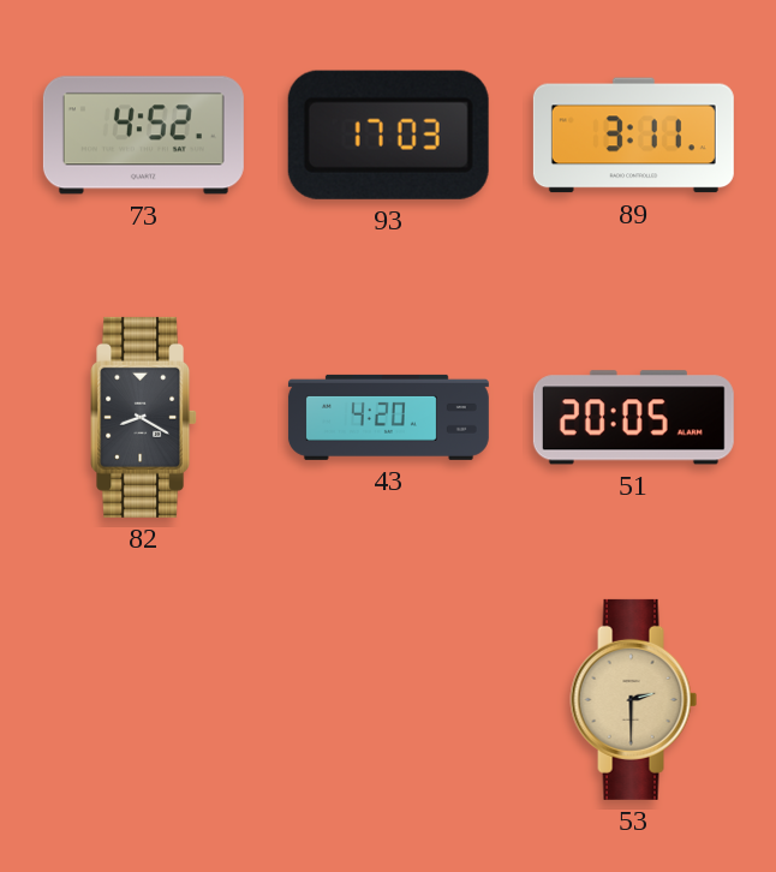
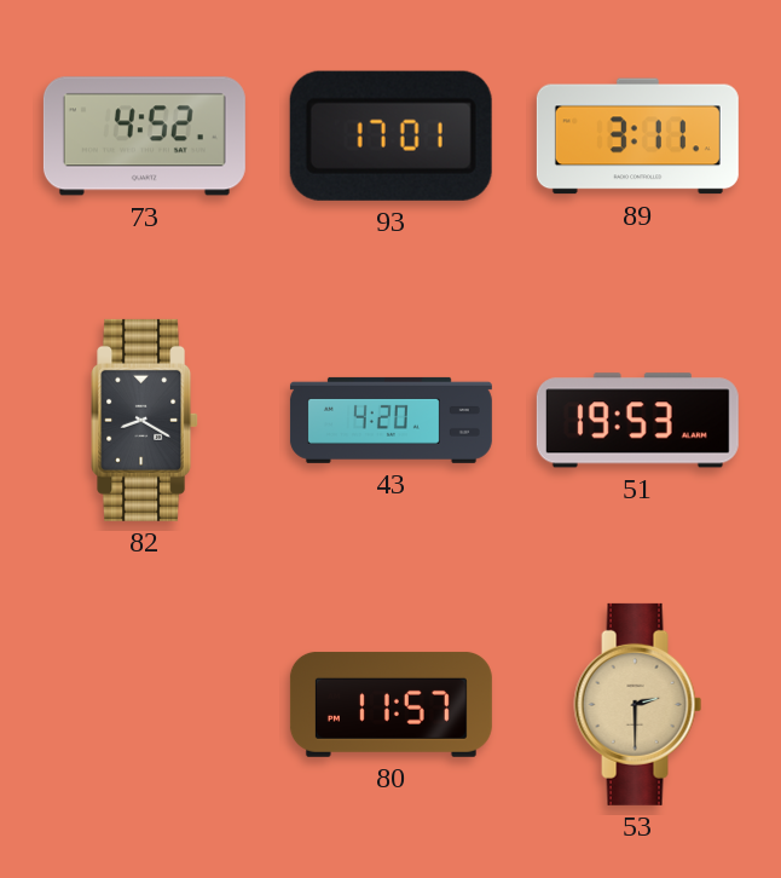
93: 17:03 -> 17:01 (390, 135)
51: 20:05 -> 19:53 (637, 421)
80: none -> 11:57 (390, 704)
